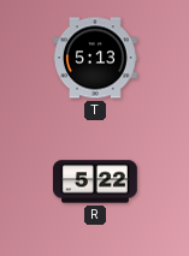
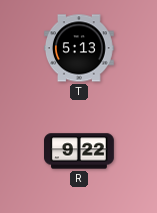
R: 5:22 -> 9:22 (80, 151)
